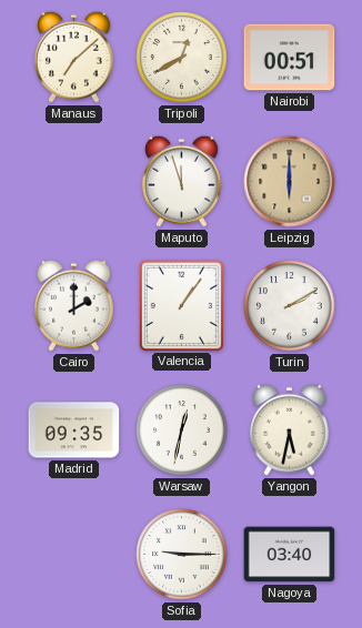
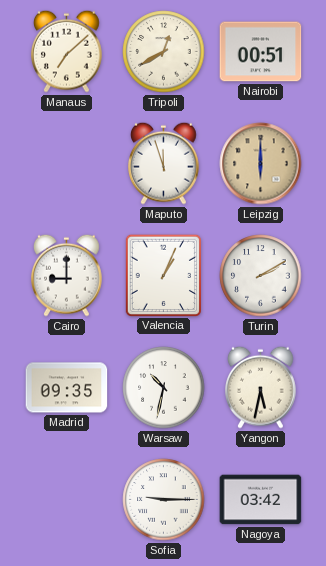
Cairo: 2:00 -> 9:00 (67, 275)
Valencia: 1:06 -> 1:04 (163, 275)
Warsaw: 12:32 -> 10:32 (164, 388)
Nagoya: 03:40 -> 03:42 (261, 500)
